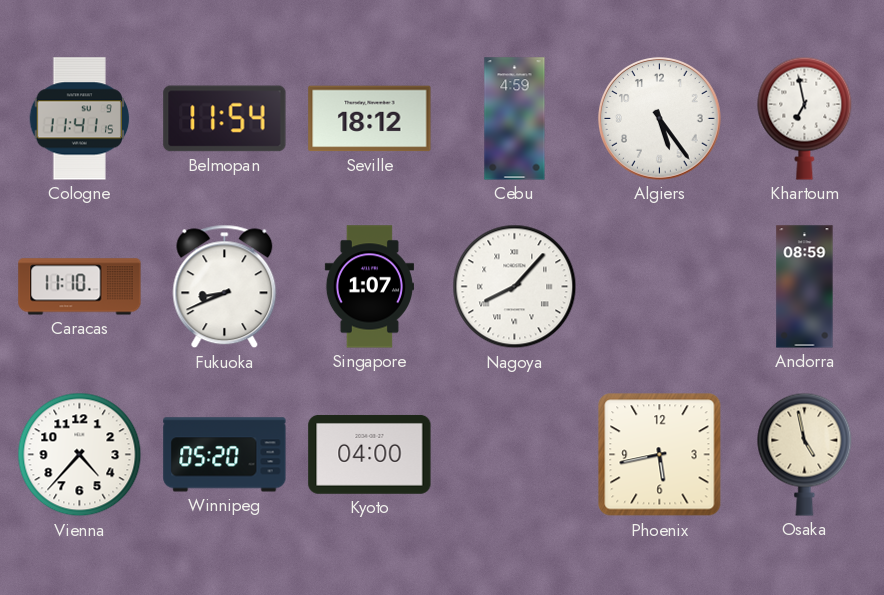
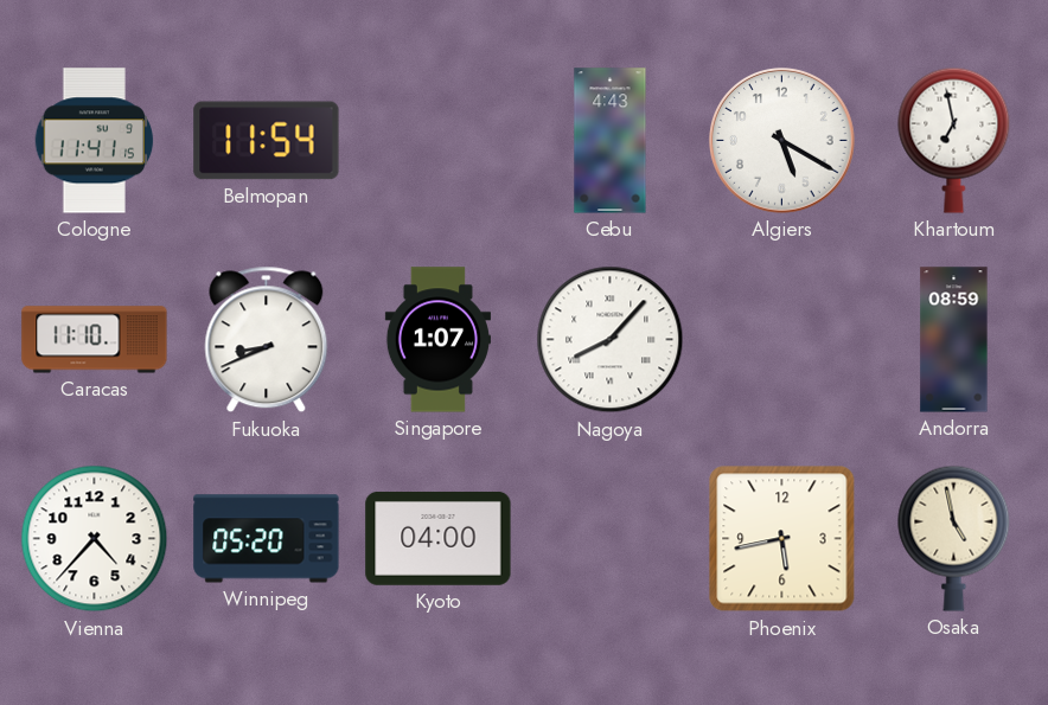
Seville: 18:12 -> none (370, 119)
Cebu: 4:59 -> 4:43 (611, 141)
Algiers: 5:24 -> 5:20 (782, 141)
